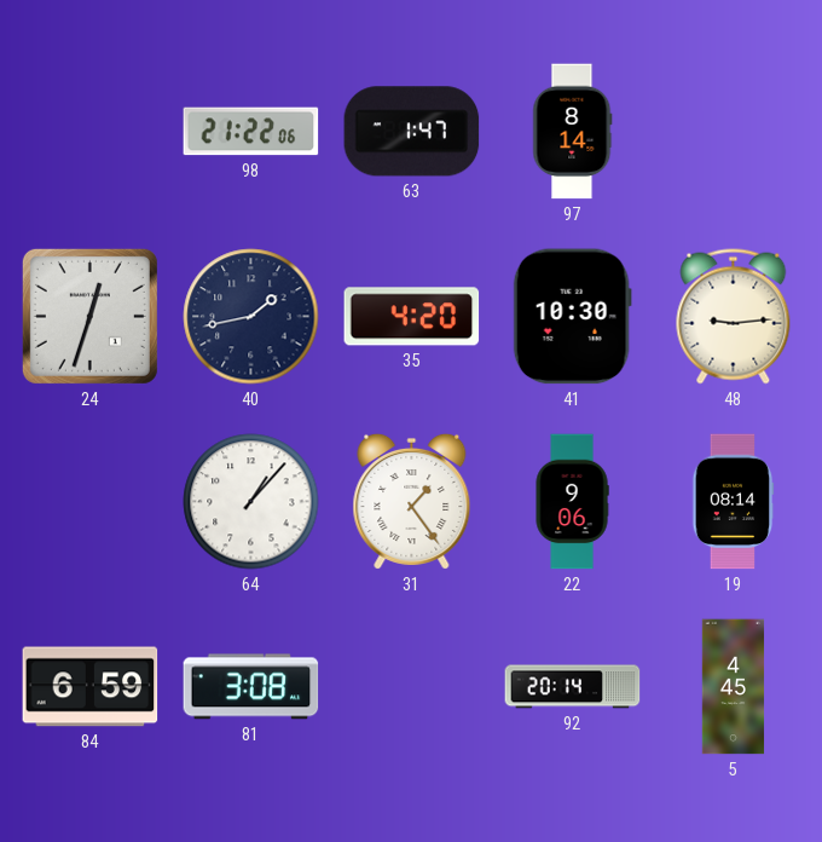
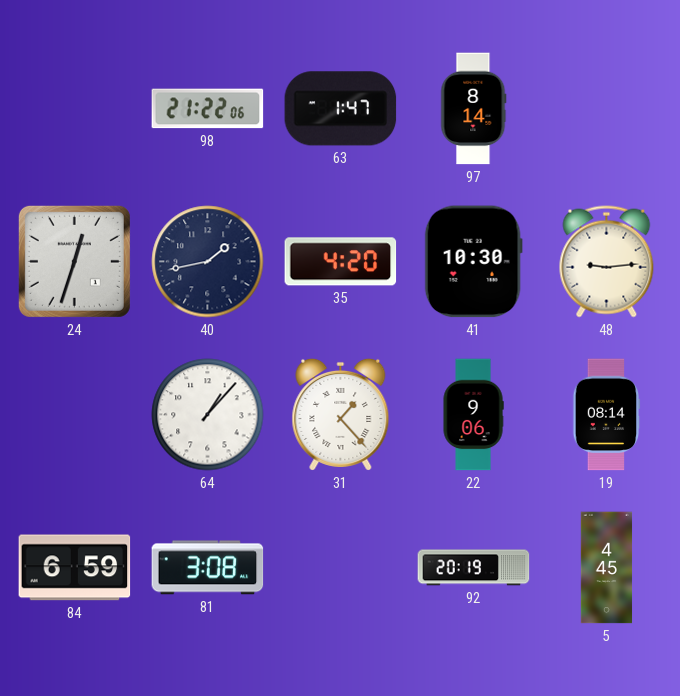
31: 1:24 -> 1:23 (341, 414)
92: 20:14 -> 20:19 (474, 568)
